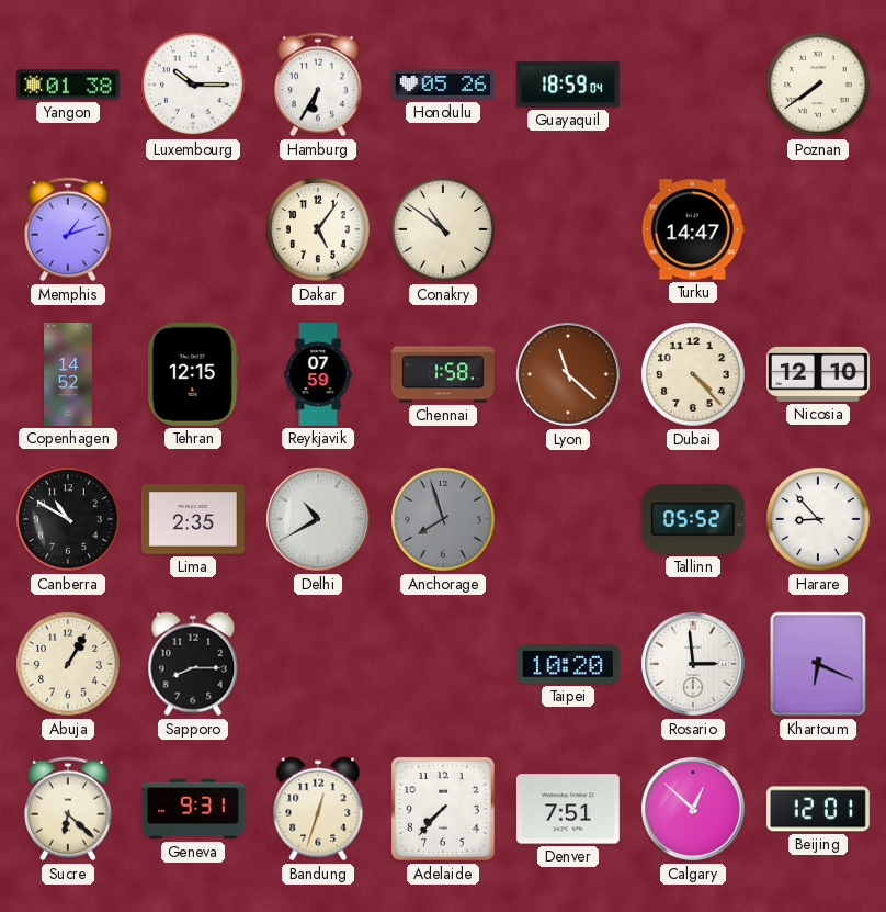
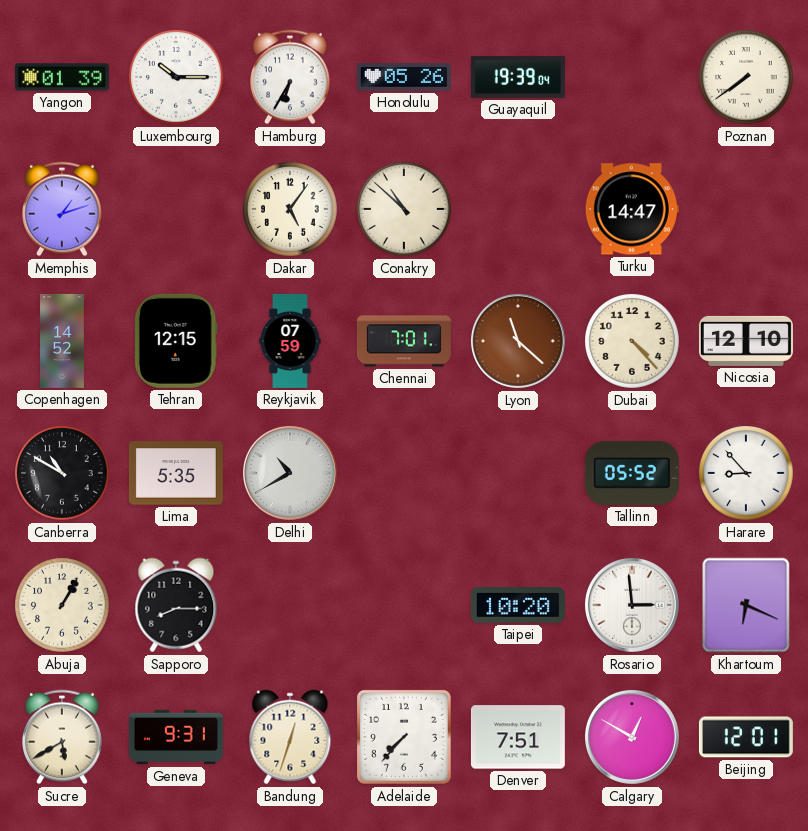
Yangon: 01:38 -> 01:39 (62, 77)
Guayaquil: 18:59 -> 19:39 (518, 77)
Conakry: 10:51 -> 10:52 (404, 209)
Chennai: 1:58 -> 7:01 (404, 341)
Lima: 2:35 -> 5:35 (176, 473)
Anchorage: 7:57 -> none (443, 519)
Sucre: 6:22 -> 5:40 (63, 737)
Calgary: 12:52 -> 12:50 (632, 737)
